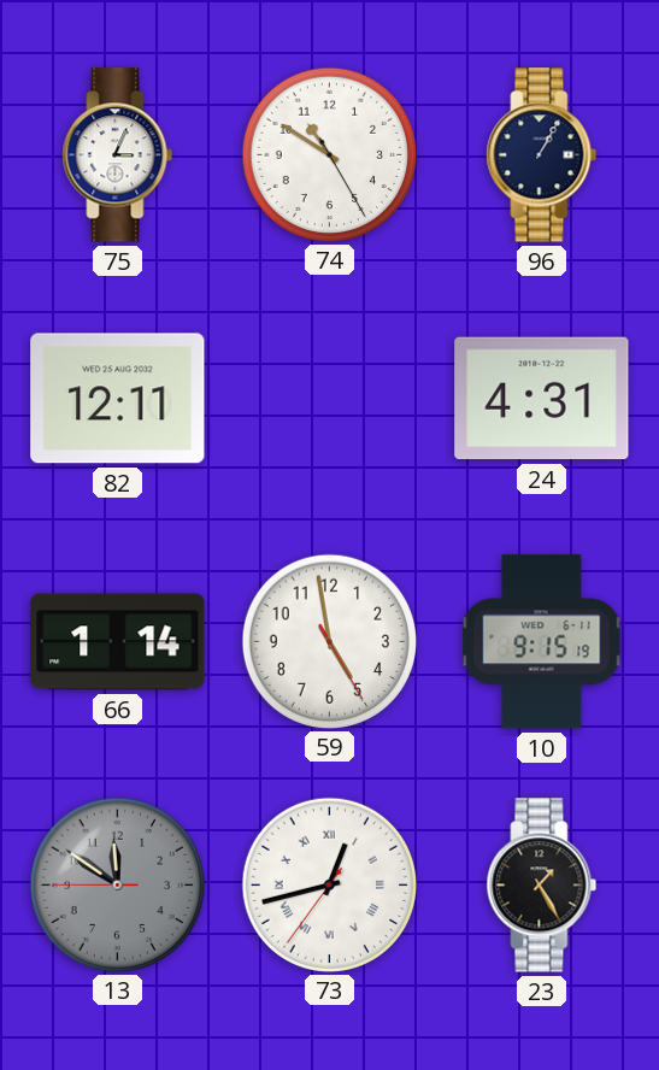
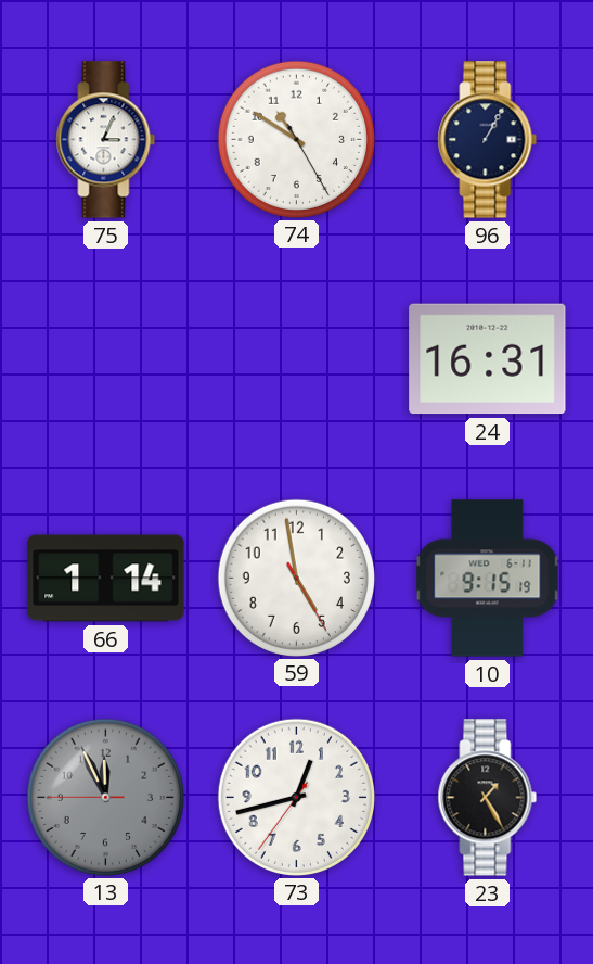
82: 12:11 -> none (118, 399)
24: 4:31 -> 16:31 (488, 359)
13: 11:50 -> 11:55 (105, 797)
73 numerals: Roman -> Arabic (296, 797)
